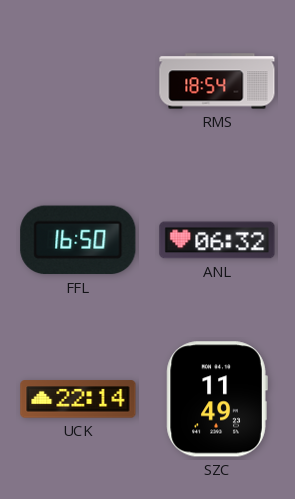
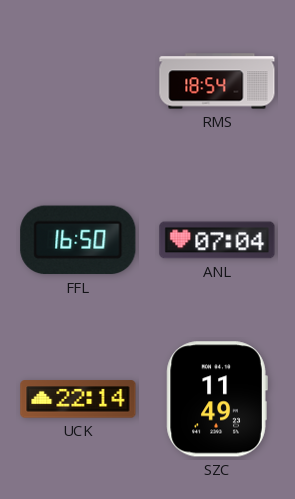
ANL: 06:32 -> 07:04 (217, 240)
